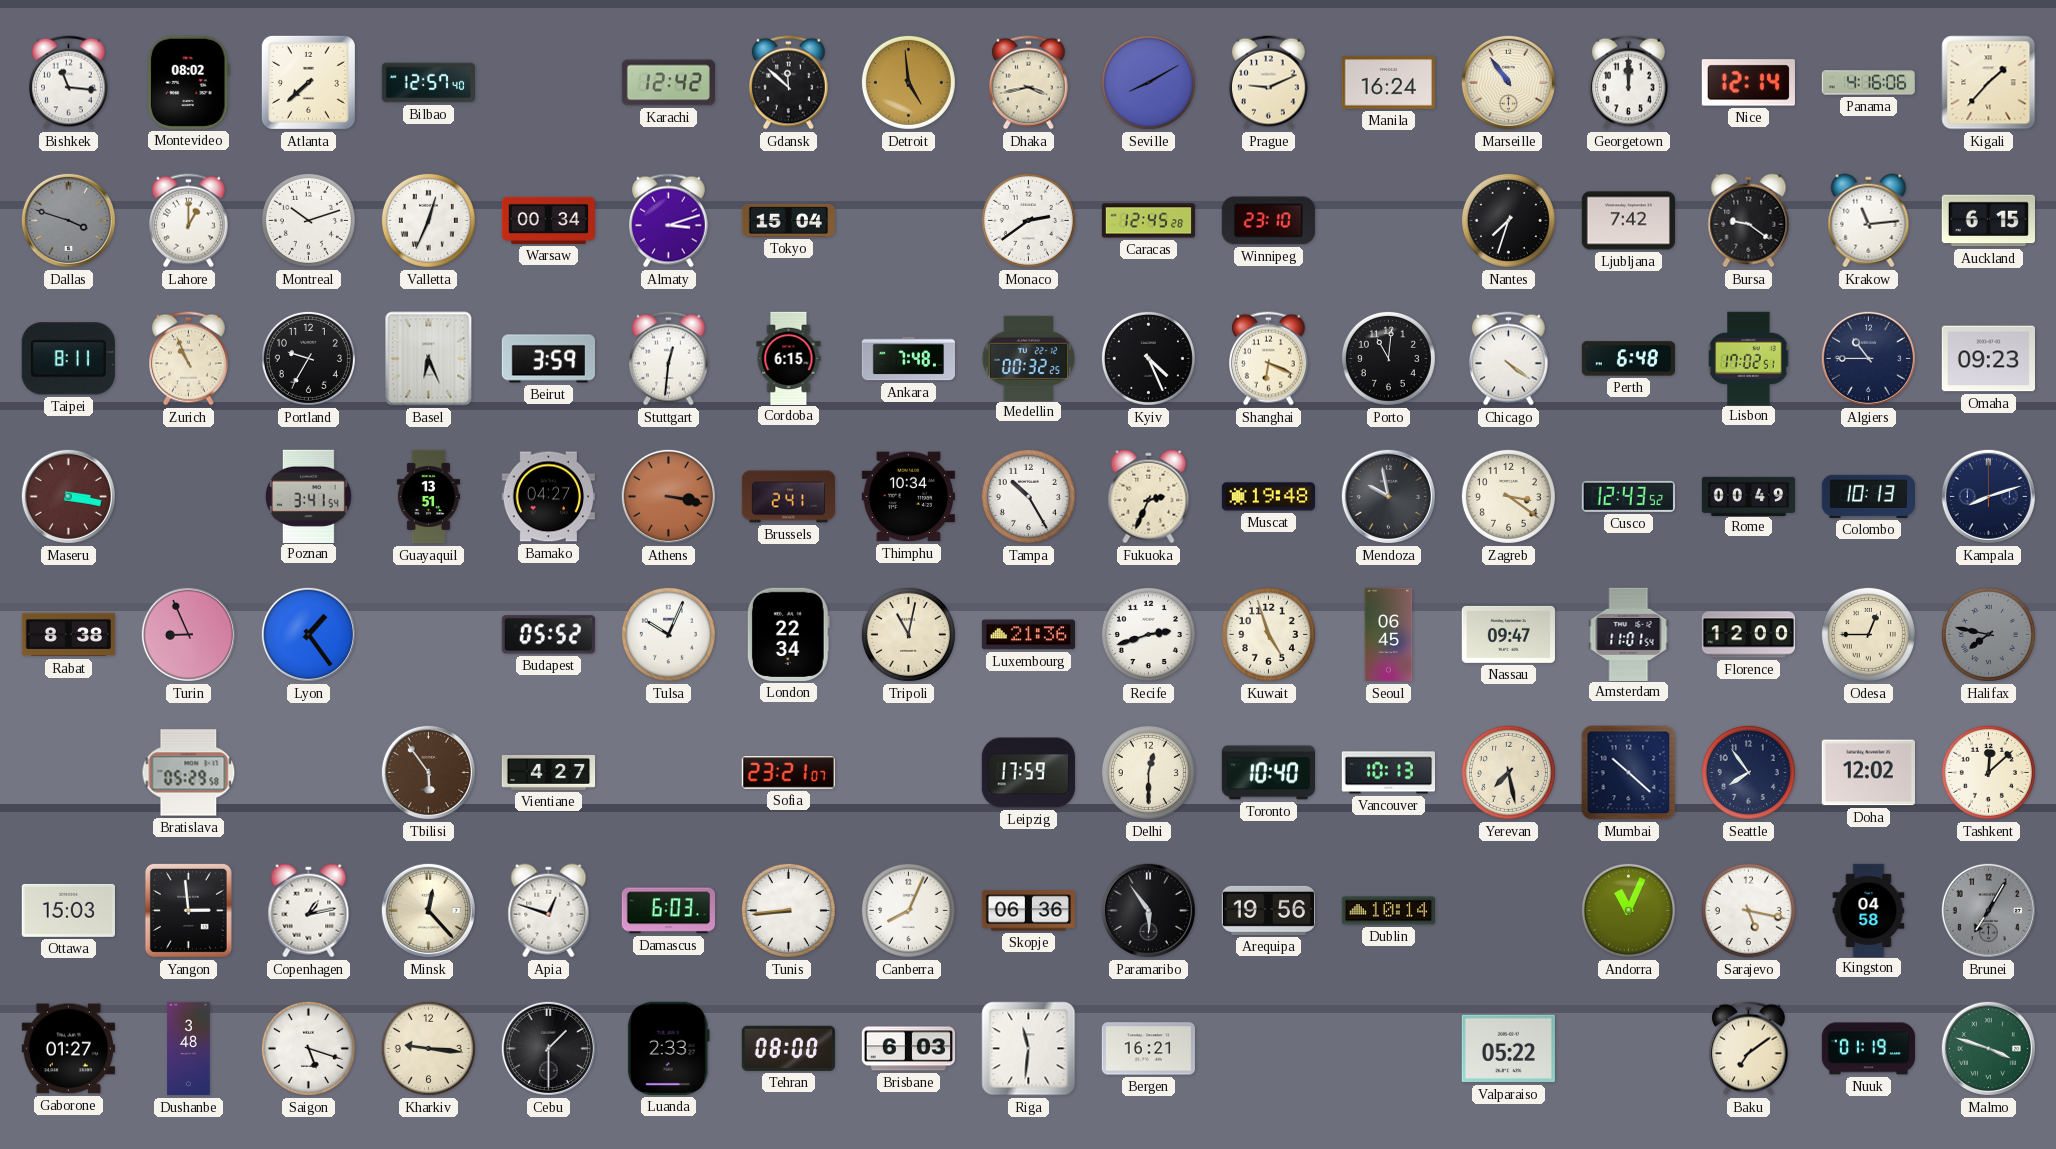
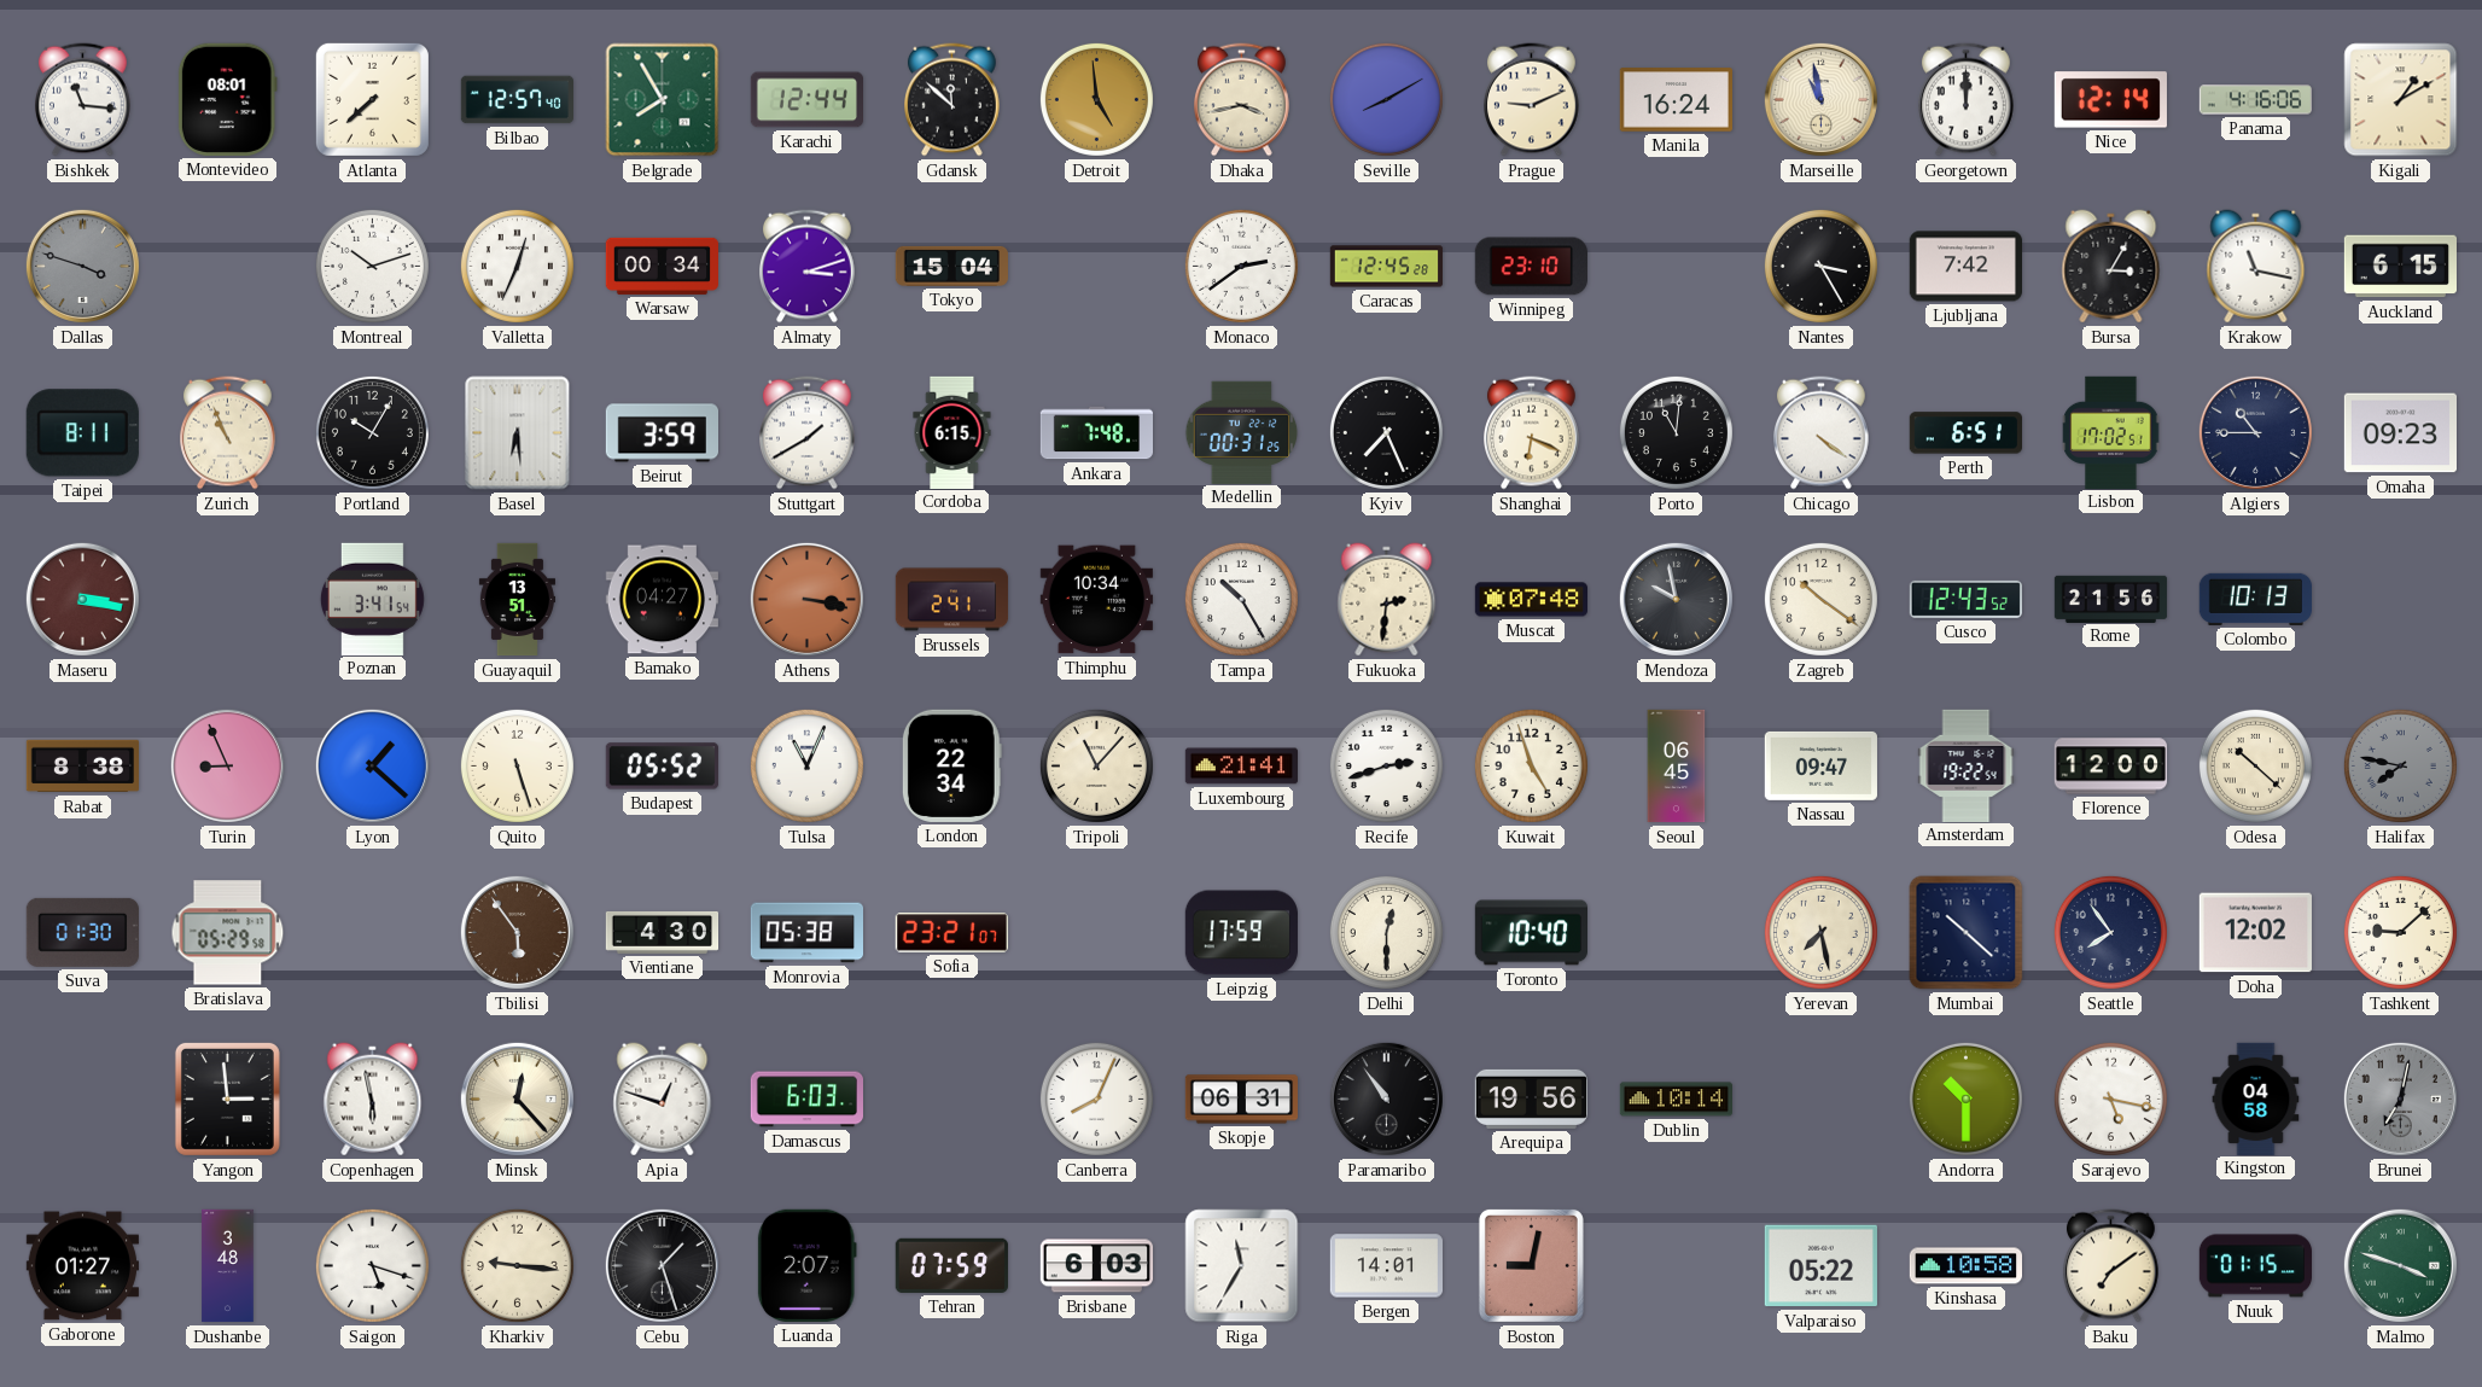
Montevideo: 08:02 -> 08:01 (227, 99)
Belgrade: none -> 7:55 (663, 100)
Karachi: 12:42 -> 12:44 (806, 100)
Marseille: 10:54 -> 10:58 (1820, 99)
Kigali: 1:37 -> 1:10 (2401, 100)
Lahore: 1:00 -> none (189, 221)
Nantes: 7:33 -> 3:25 (1820, 266)
Bursa: 9:21 -> 3:05 (2111, 267)
Krakow: 11:14 -> 11:17 (2256, 267)
Portland: 9:35 -> 10:05 (372, 432)
Basel: 6:26 -> 6:29 (518, 433)
Stuttgart: 12:31 -> 1:40 (808, 433)
Medellin: 00:32 -> 00:31 (1242, 432)
Kyiv: 4:26 -> 7:26 (1386, 432)
Perth: 6:48 -> 6:51 (1965, 433)
Fukuoka: 2:34 -> 2:31 (1387, 600)
Muscat: 19:48 -> 07:48 (1531, 600)
Zagreb: 3:21 -> 10:21 (1820, 599)
Rome: 00:49 -> 21:56 (2111, 599)
Kampala: 8:12 -> none (1988, 496)
Lyon: 1:24 -> 1:22 (372, 765)
Quito: none -> 5:27 (517, 765)
Tulsa: 10:04 -> 11:04 (806, 765)
Tripoli: 11:02 -> 11:07 (1096, 765)
Luxembourg: 21:36 -> 21:41 (1241, 767)
Amsterdam: 11:01 -> 19:22 (1967, 765)
Odesa: 12:45 -> 10:22 (2255, 765)
Suva: none -> 01:30 (82, 932)
Vientiane: 4:27 -> 4:30 (663, 932)
Monrovia: none -> 05:38 (806, 933)
Vancouver: 10:13 -> none (1388, 773)
Tashkent: 12:08 -> 9:08 (2400, 932)
Ottawa: 15:03 -> none (68, 910)
Copenhagen: 1:13 -> 5:58 (373, 1100)
Tunis: 8:44 -> none (788, 910)
Skopje: 06:36 -> 06:31 (1241, 1100)
Paramaribo: 5:54 -> 10:54 (1386, 1098)
Andorra: 11:04 -> 10:30 (1965, 1098)
Brunei: 7:05 -> 7:02 (2400, 1098)
Cebu: 1:30 -> 1:27 (662, 1265)
Luanda: 2:33 -> 2:07 (806, 1265)
Tehran: 08:00 -> 07:59 (951, 1265)
Riga: 11:31 -> 11:35 (1242, 1266)
Bergen: 16:21 -> 14:01 (1386, 1266)
Boston: none -> 9:02 (1531, 1265)
Kinshasa: none -> 10:58 (1965, 1266)
Nuuk: 01:19 -> 01:15 (2255, 1266)
